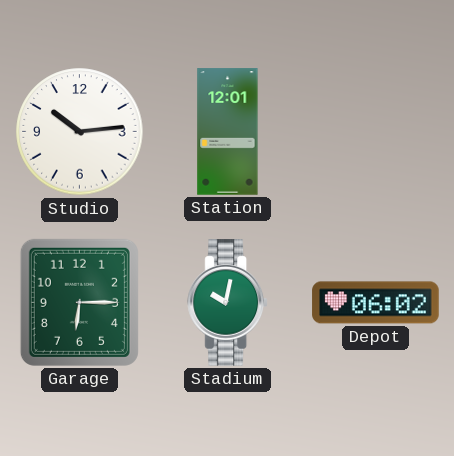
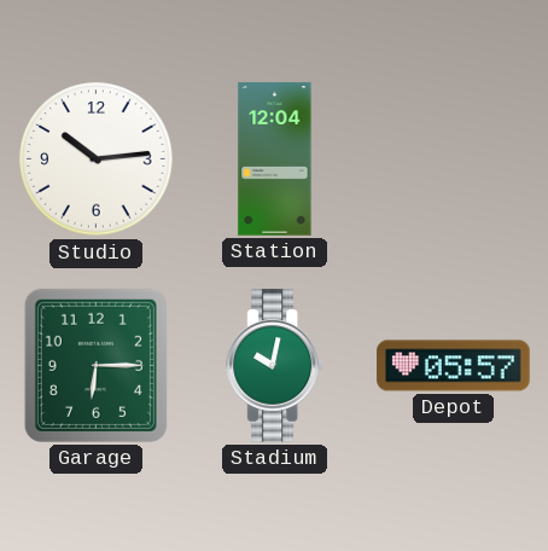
Station: 12:01 -> 12:04 (275, 159)
Depot: 06:02 -> 05:57 (454, 366)
